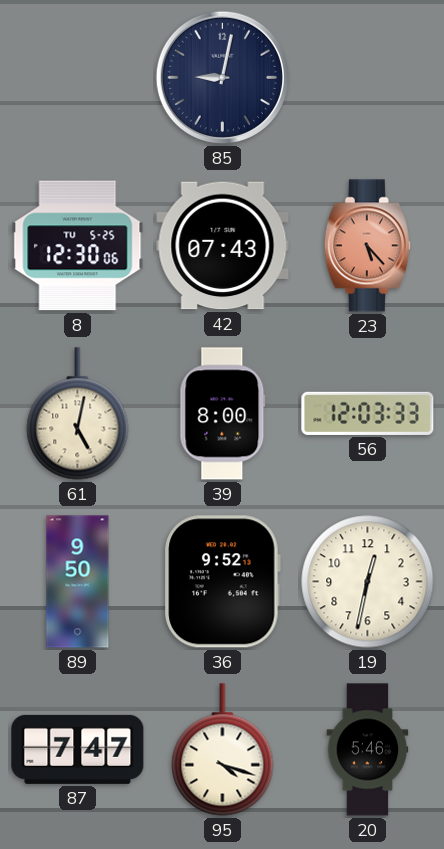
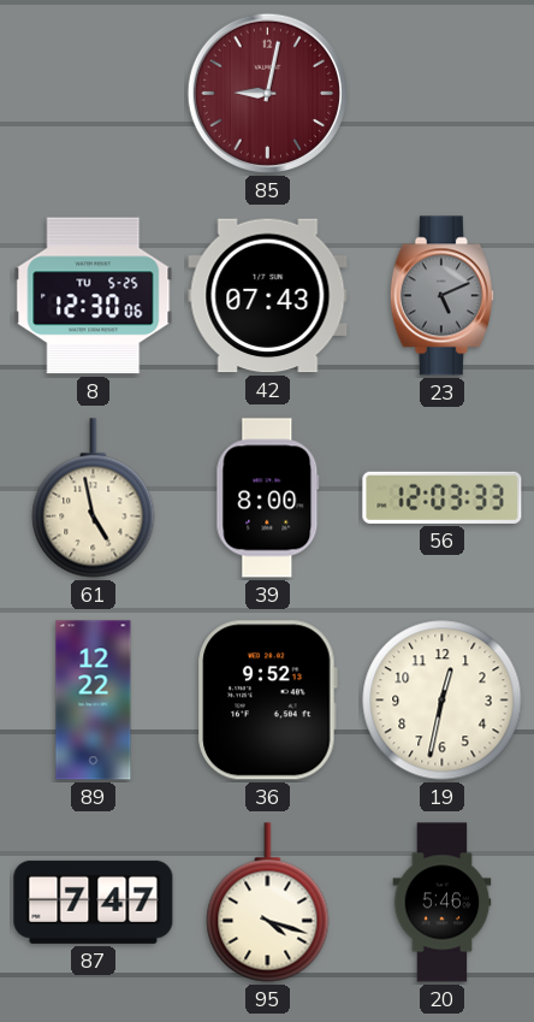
85 dial: navy -> burgundy (267, 93)
23: 5:23 -> 5:11 (441, 296)
23 dial: salmon -> grey (441, 296)
61: 5:02 -> 4:58 (94, 498)
89: 9:50 -> 12:22 (94, 701)
